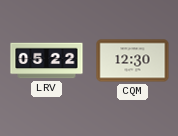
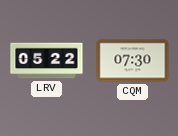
CQM: 12:30 -> 07:30 (133, 61)
